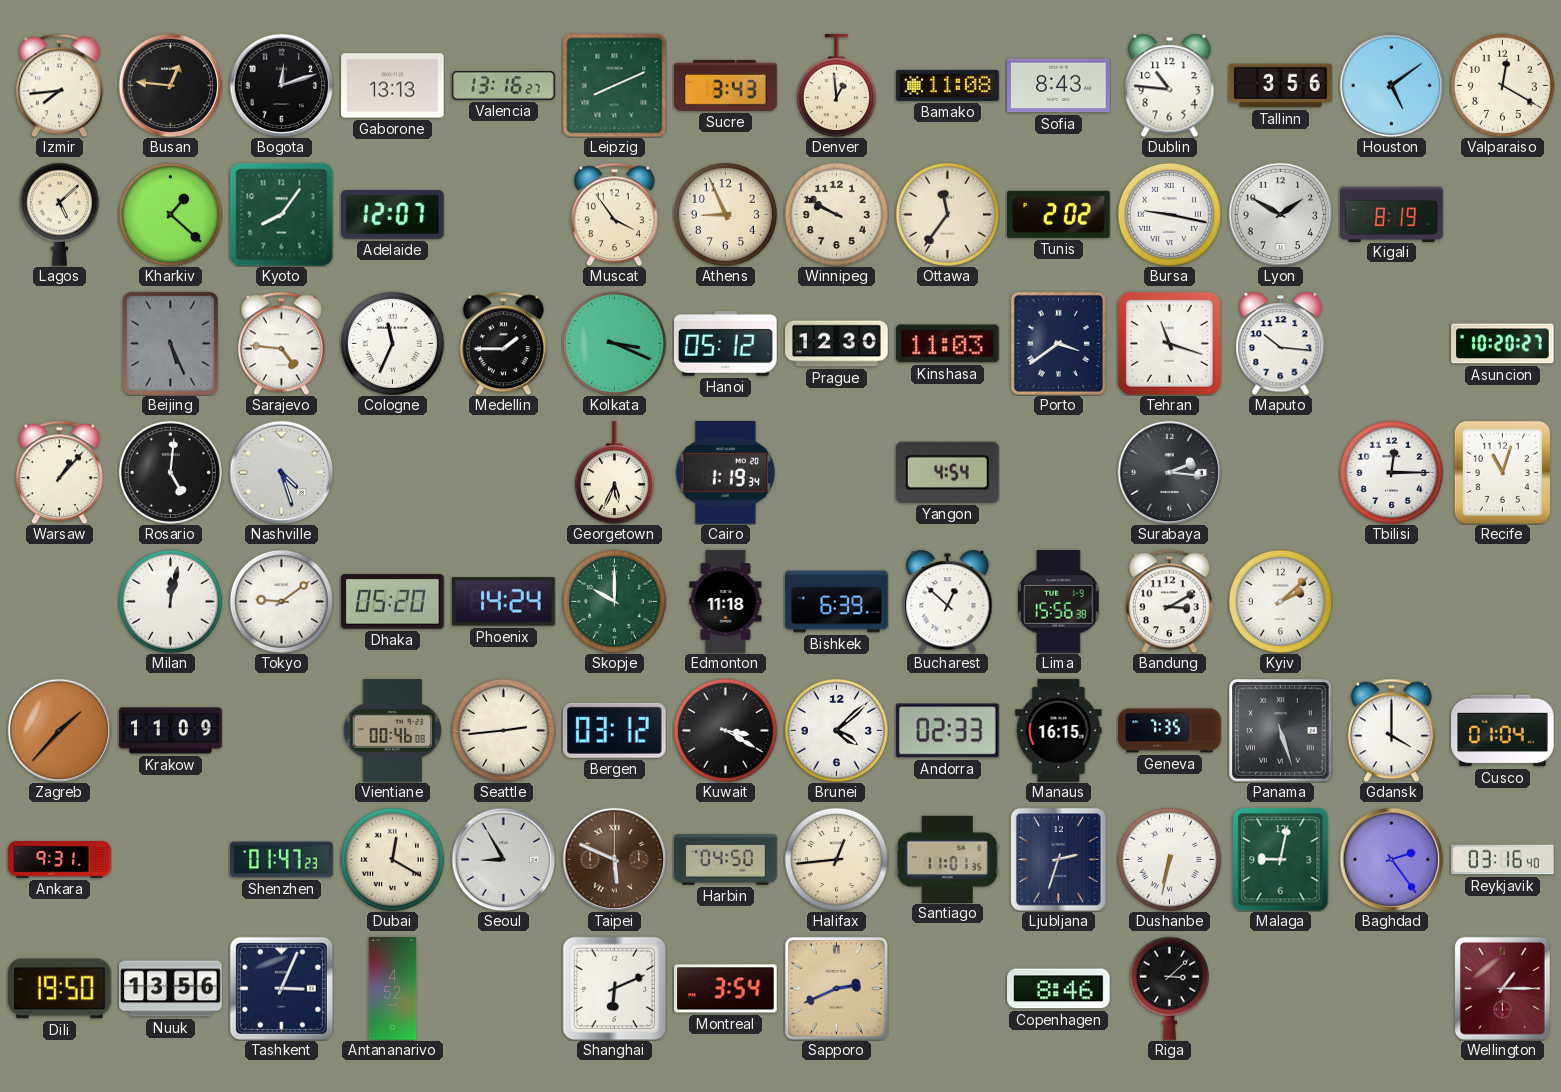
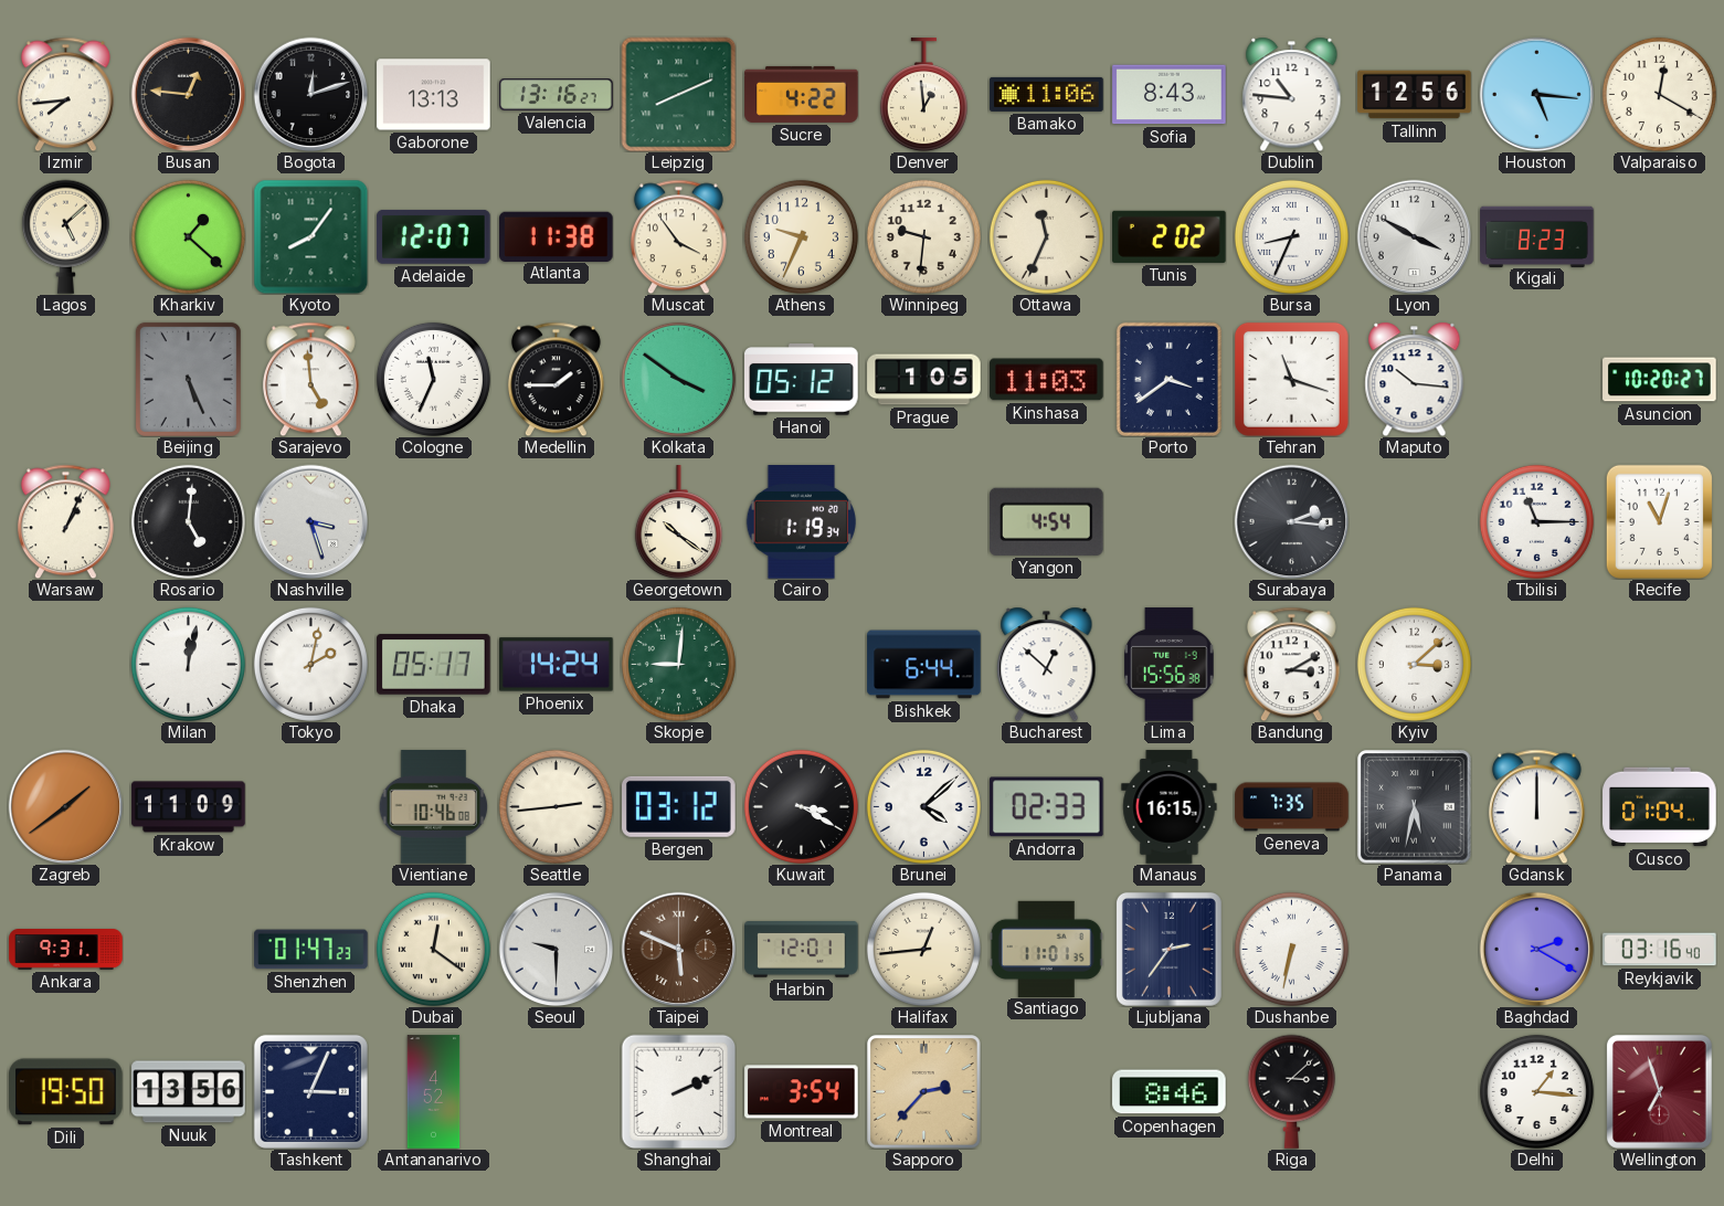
Sucre: 3:43 -> 4:22 (802, 94)
Bamako: 11:08 -> 11:06 (1047, 94)
Tallinn: 3:56 -> 12:56 (1415, 95)
Houston: 5:09 -> 5:16 (1536, 94)
Atlanta: none -> 11:38 (557, 236)
Athens: 8:56 -> 9:34 (801, 236)
Winnipeg: 9:50 -> 9:31 (923, 236)
Ottawa: 11:36 -> 11:34 (1046, 236)
Bursa: 9:17 -> 8:34 (1291, 236)
Lyon: 1:50 -> 3:50 (1414, 236)
Kigali: 8:19 -> 8:23 (1537, 236)
Sarajevo: 4:46 -> 4:59 (310, 379)
Kolkata: 3:19 -> 3:51 (678, 379)
Prague: 12:30 -> 1:05 (924, 380)
Warsaw: 1:07 -> 1:04 (65, 521)
Nashville: 4:27 -> 3:27 (310, 521)
Georgetown: 5:34 -> 10:21 (678, 522)
Tbilisi: 12:15 -> 11:15 (1536, 521)
Tokyo: 9:09 -> 2:02 (310, 664)
Dhaka: 05:20 -> 05:17 (434, 665)
Skopje: 10:00 -> 9:01 (678, 664)
Edmonton: 11:18 -> none (726, 602)
Bishkek: 6:39 -> 6:44 (924, 665)
Kyiv: 2:08 -> 3:08 (1414, 664)
Zagreb: 1:37 -> 1:39 (65, 806)
Vientiane: 00:46 -> 10:46 (434, 807)
Panama: 5:27 -> 5:32 (1415, 807)
Gdansk: 4:00 -> 12:00 (1536, 806)
Dubai: 12:20 -> 12:21 (433, 949)
Seoul: 8:55 -> 9:30 (556, 949)
Harbin: 04:50 -> 12:01 (802, 950)
Ljubljana: 2:33 -> 2:36 (1168, 949)
Malaga: 9:02 -> none (1281, 859)
Baghdad: 2:24 -> 2:20 (1536, 949)
Shanghai: 6:11 -> 2:11 (678, 1091)
Sapporo: 2:41 -> 2:37 (924, 1092)
Delhi: none -> 1:16 (1536, 1091)
Wellington: 1:15 -> 6:57 (1659, 1091)
